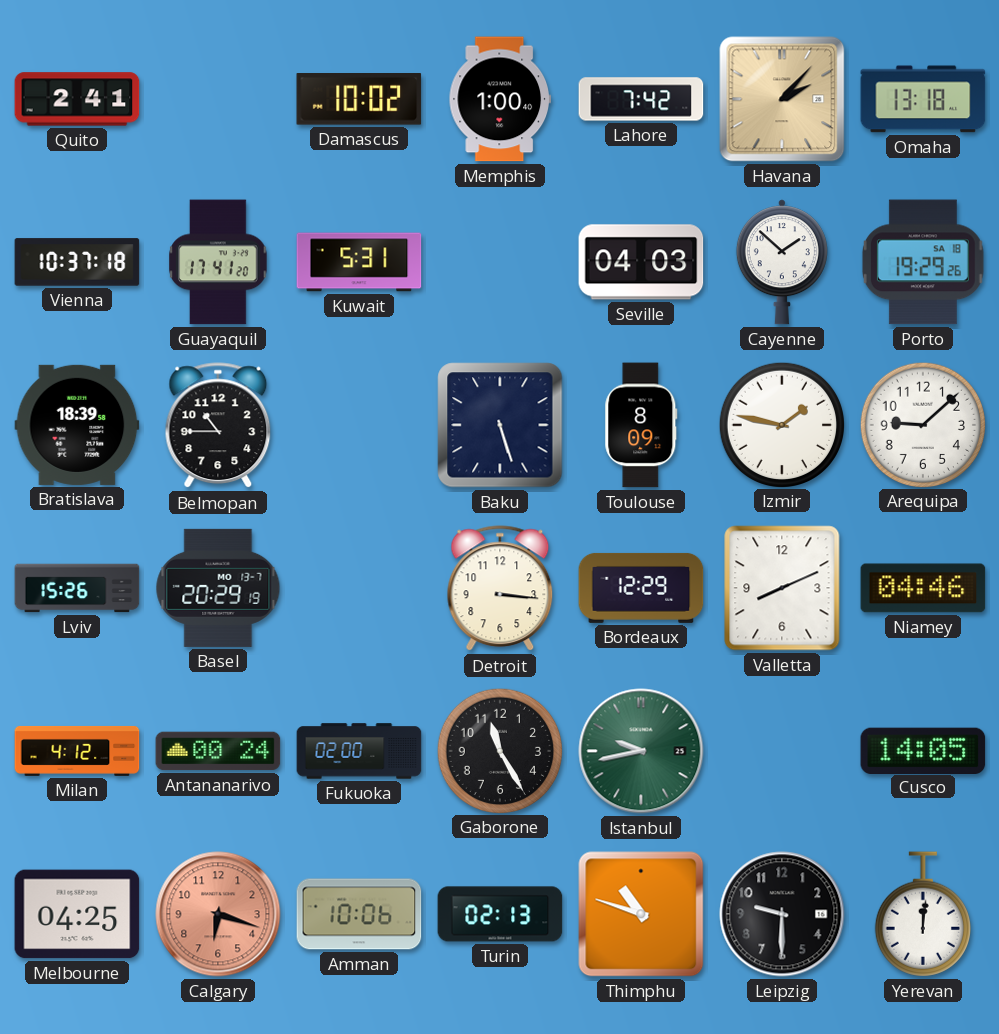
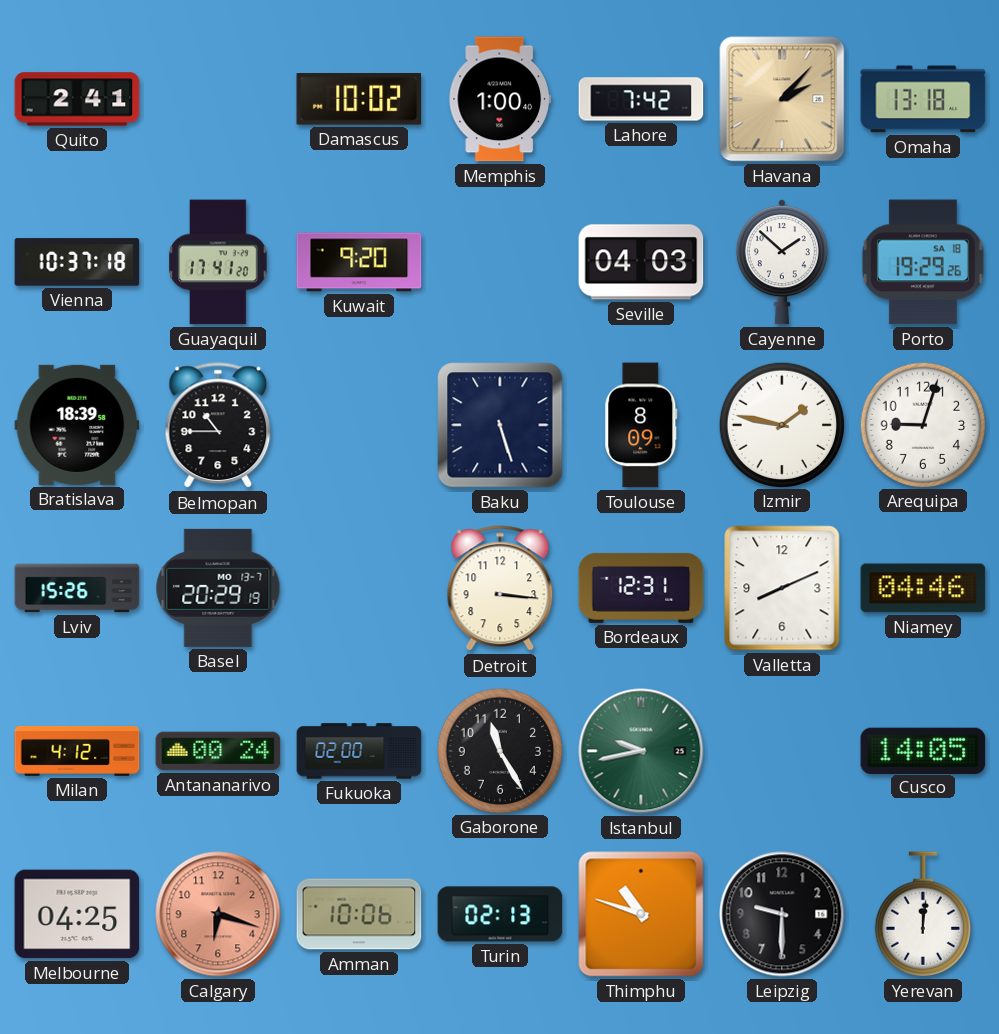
Kuwait: 5:31 -> 9:20 (359, 262)
Arequipa: 9:08 -> 9:03 (922, 424)
Bordeaux: 12:29 -> 12:31 (641, 588)
